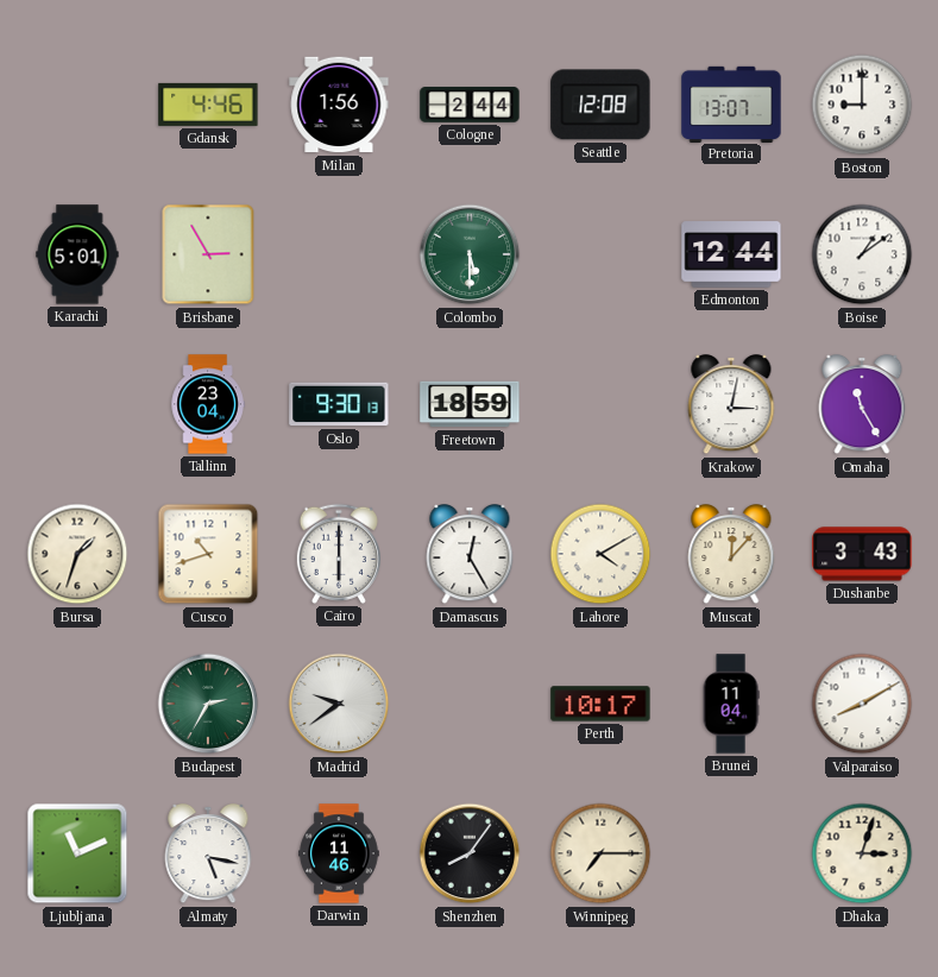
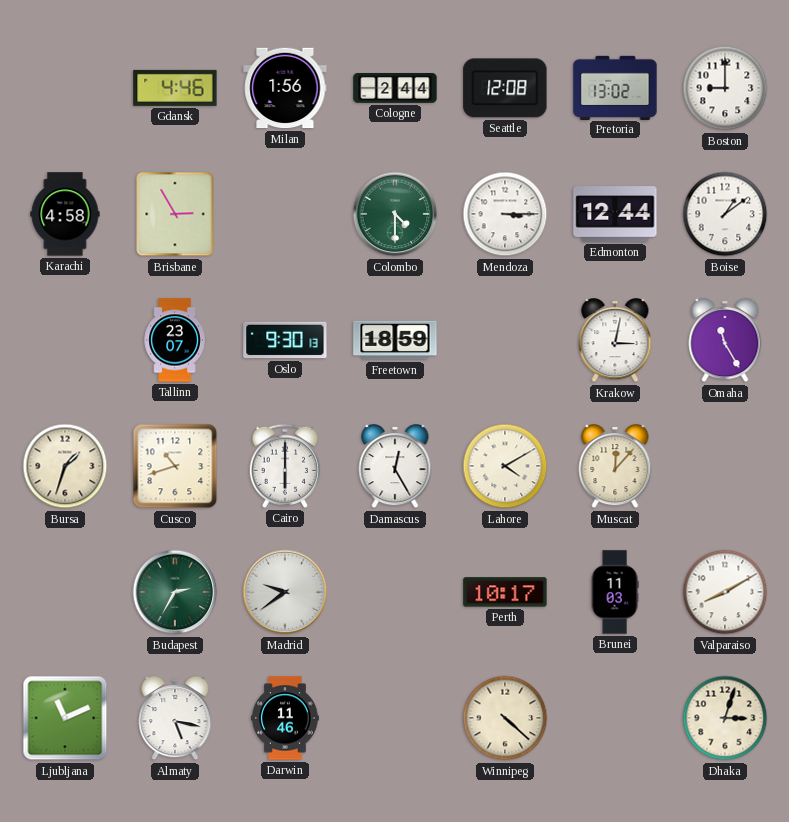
Pretoria: 13:07 -> 13:02 (615, 87)
Karachi: 5:01 -> 4:58 (65, 214)
Colombo: 5:30 -> 4:30 (395, 214)
Mendoza: none -> 3:15 (505, 214)
Tallinn: 23:04 -> 23:07 (175, 340)
Dushanbe: 3:43 -> none (862, 554)
Brunei: 11:04 -> 11:03 (615, 592)
Shenzhen: 8:06 -> none (470, 853)
Winnipeg: 7:15 -> 4:22 (505, 718)
